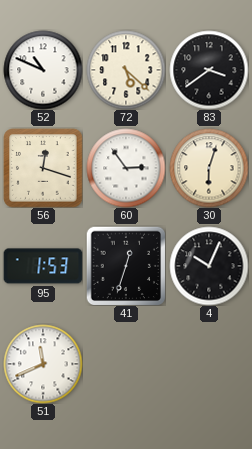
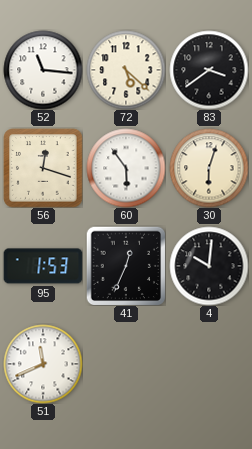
52: 10:49 -> 11:16 (43, 70)
60: 2:54 -> 5:54 (126, 168)
41: 12:33 -> 12:34 (126, 266)
4: 10:04 -> 10:01 (209, 266)
